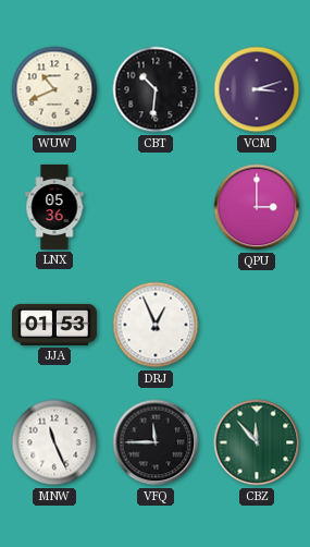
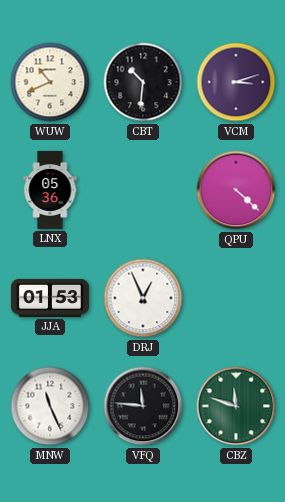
QPU: 3:00 -> 4:22 (236, 190)
VFQ: 11:45 -> 11:46 (143, 406)
CBZ: 11:53 -> 11:48 (236, 406)
